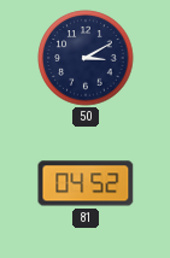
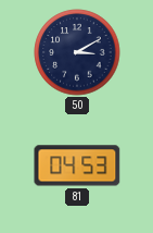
81: 04:52 -> 04:53 (77, 165)
